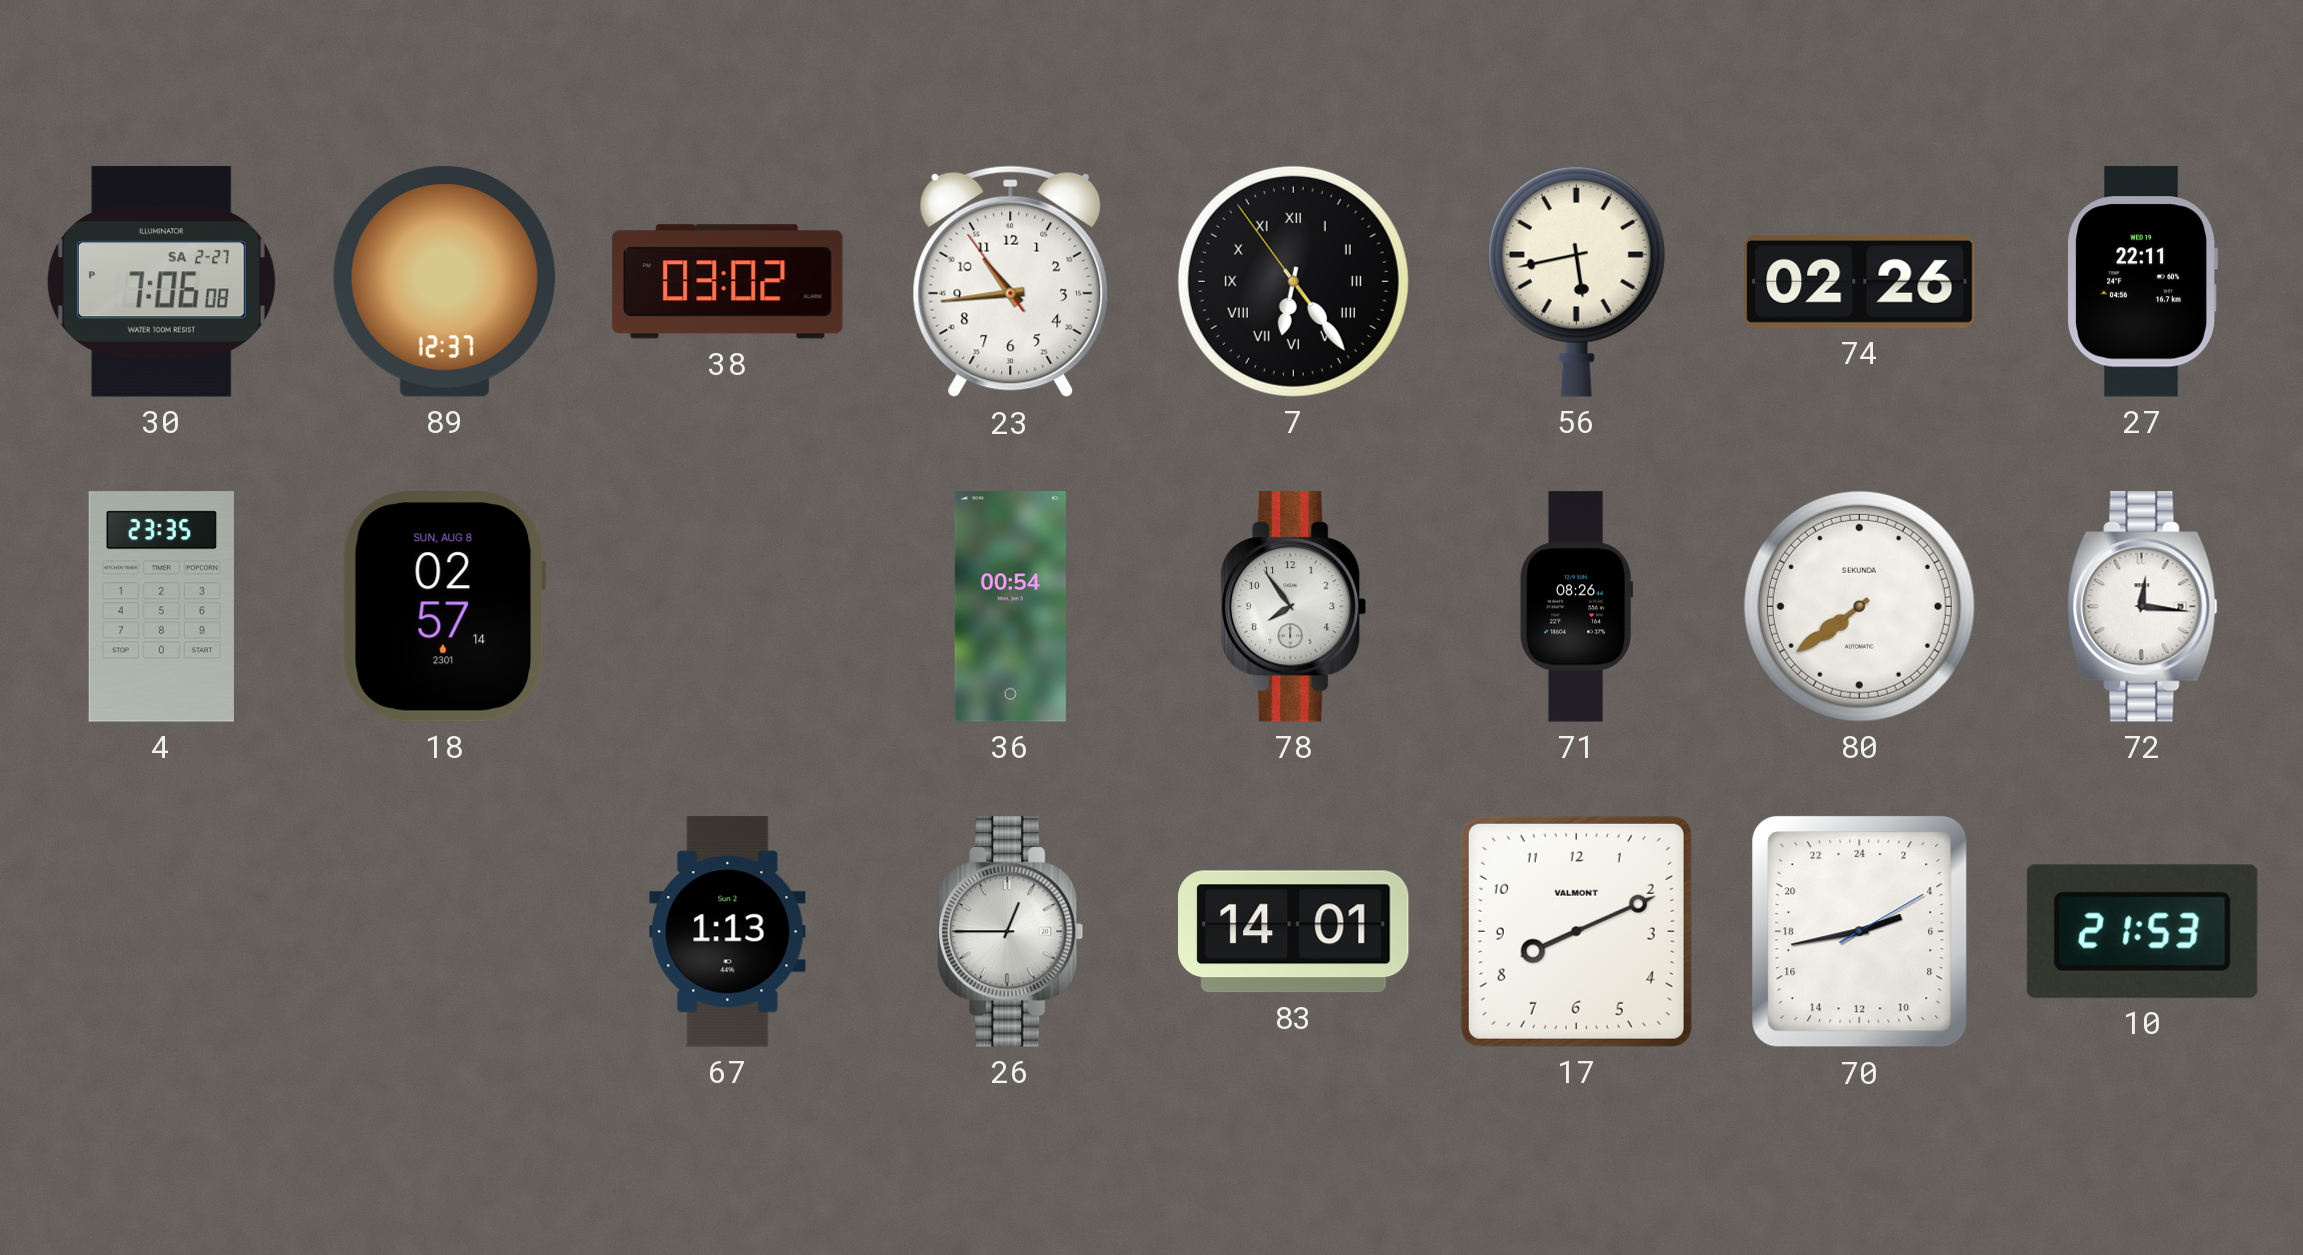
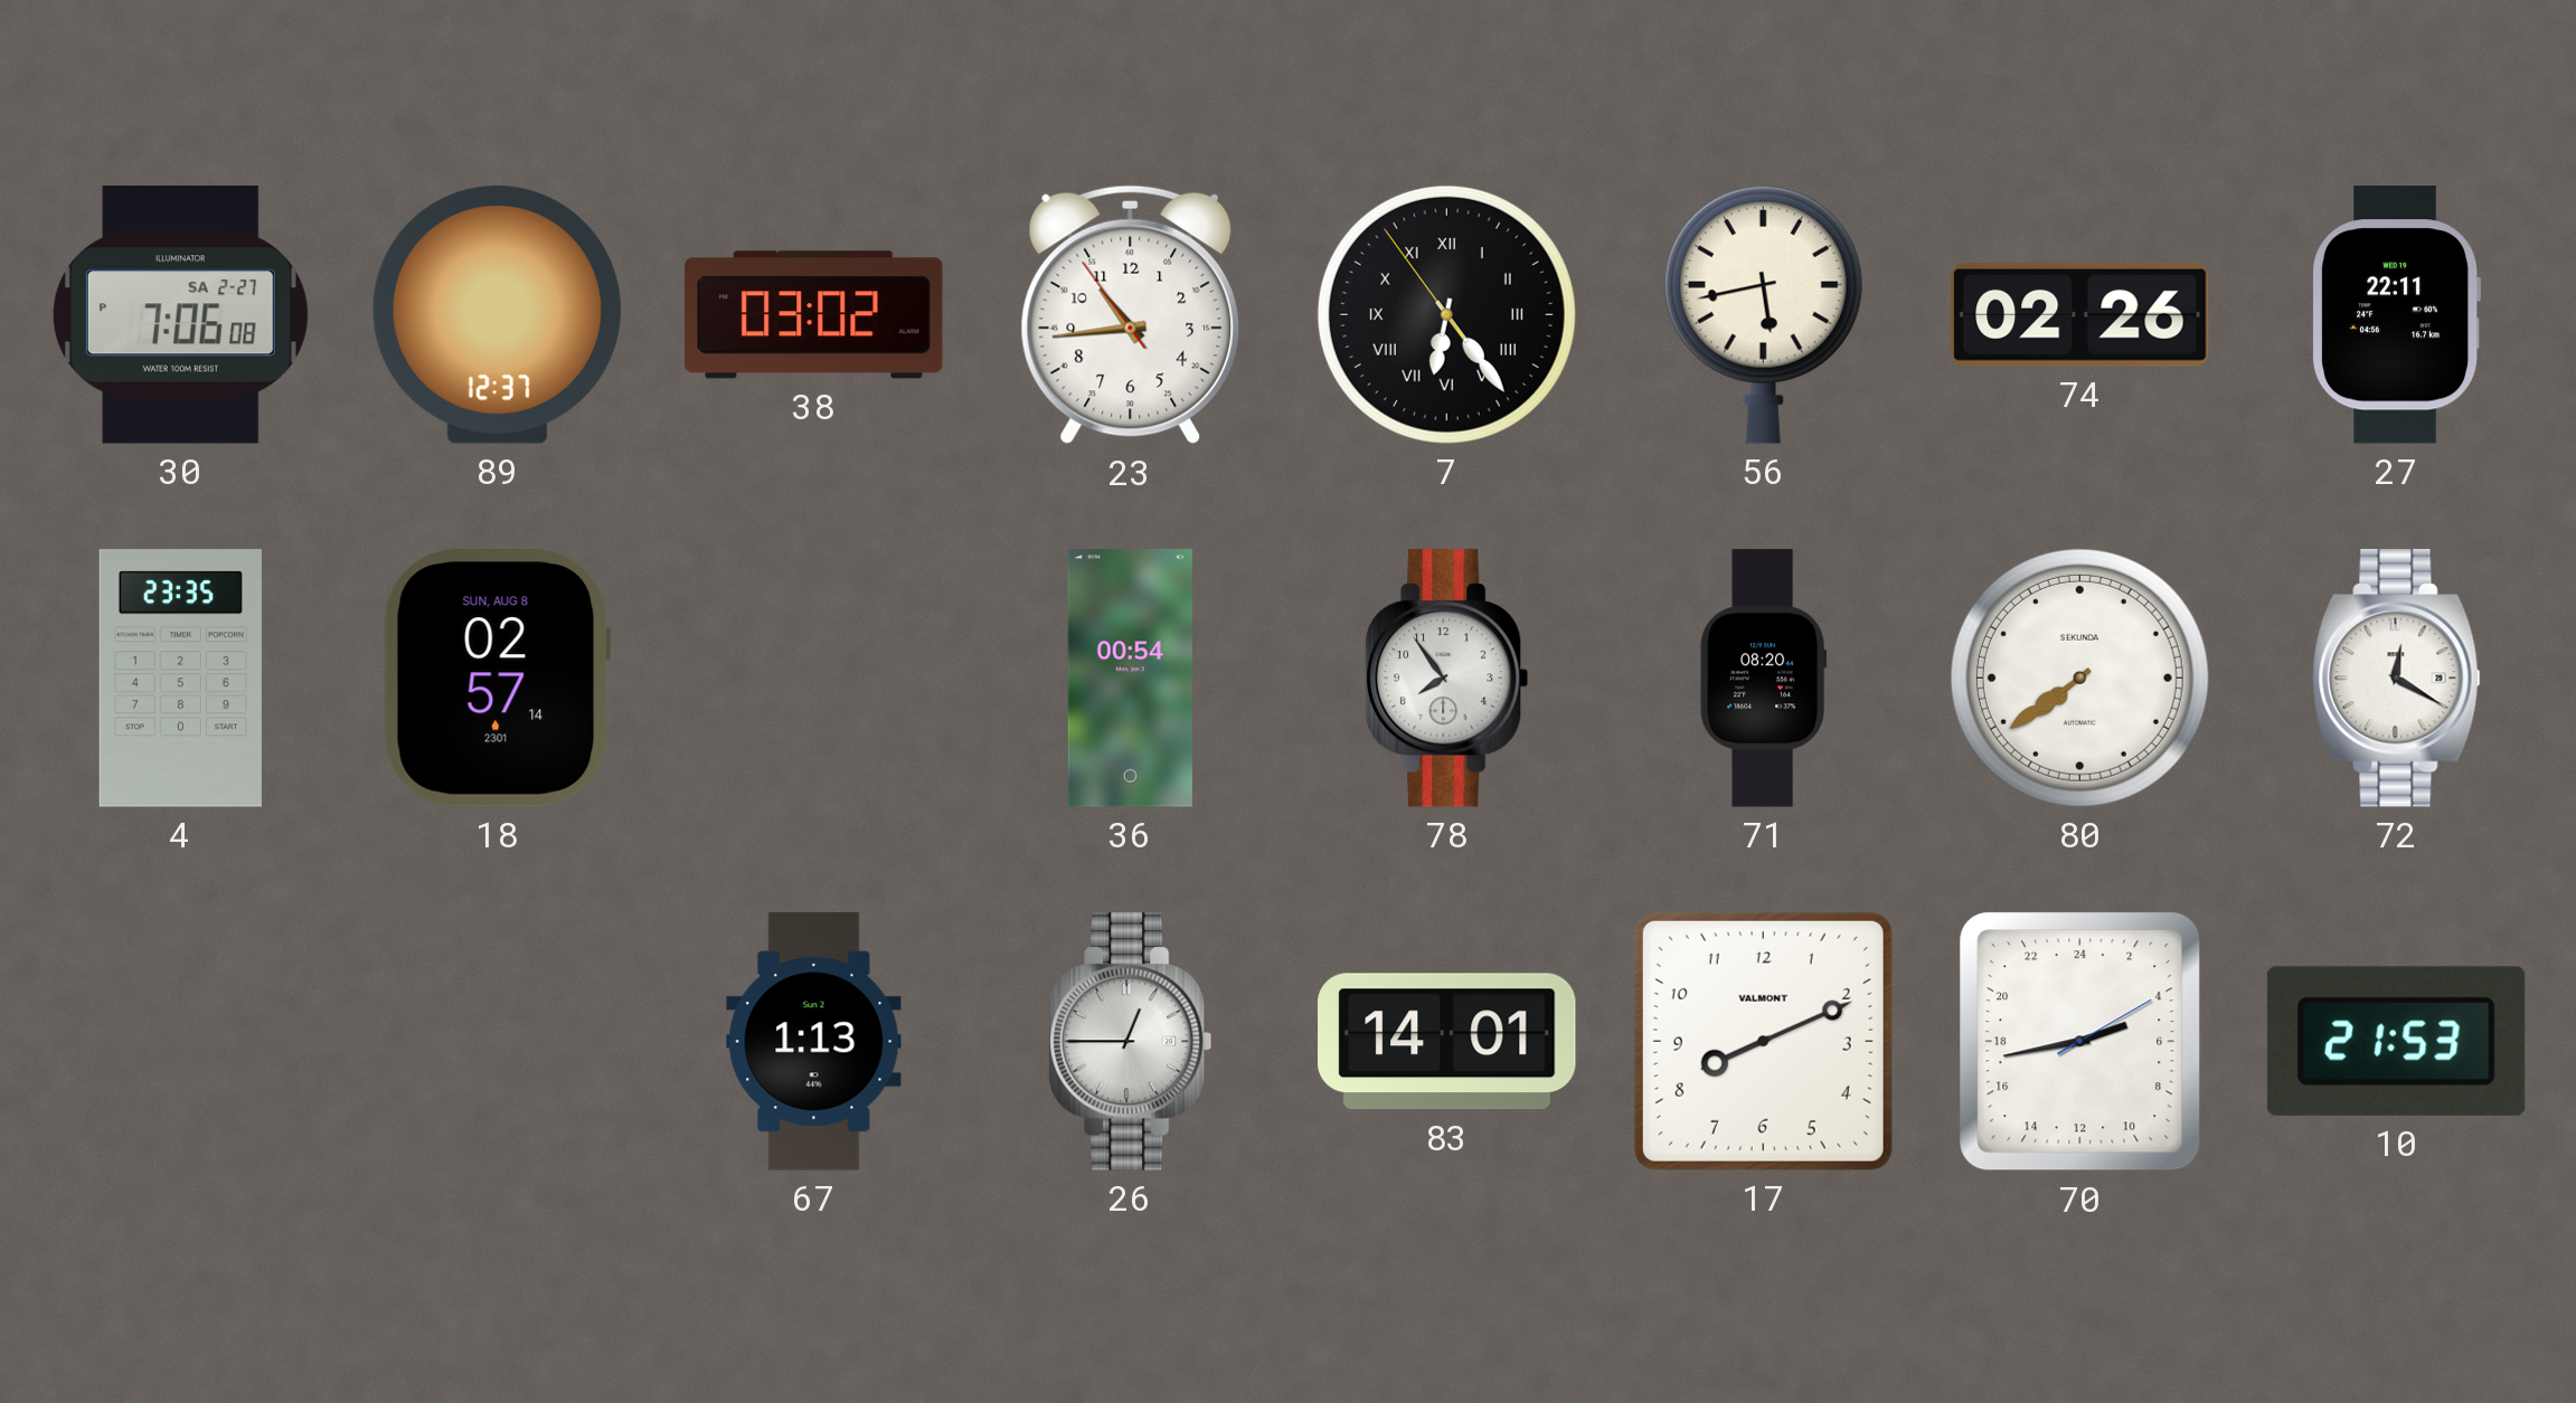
71: 08:26 -> 08:20 (1764, 679)
72: 12:16 -> 12:20 (2397, 679)
